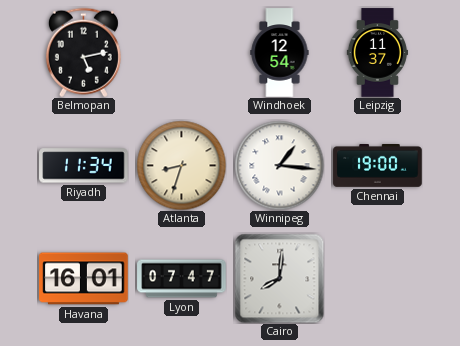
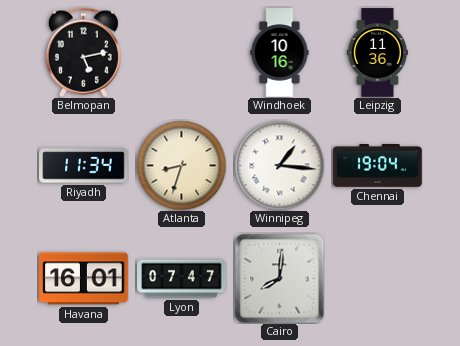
Windhoek: 12:54 -> 10:16 (280, 53)
Leipzig: 11:37 -> 11:36 (377, 53)
Chennai: 19:00 -> 19:04 (378, 166)
